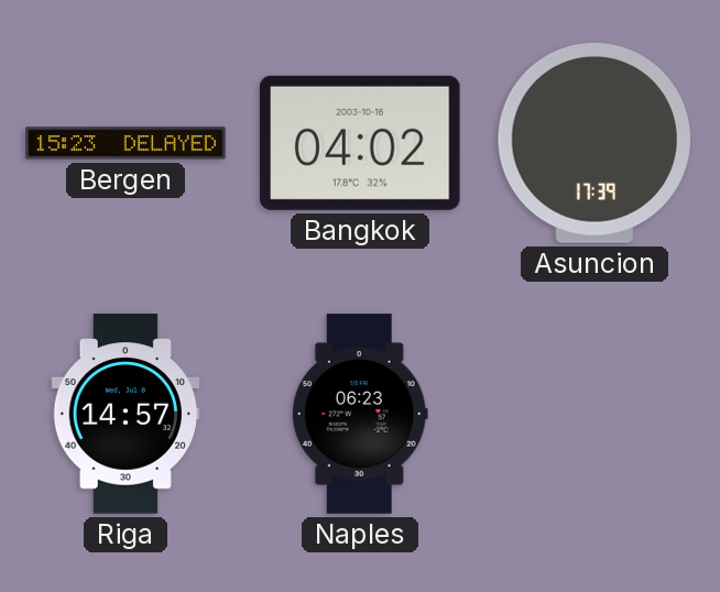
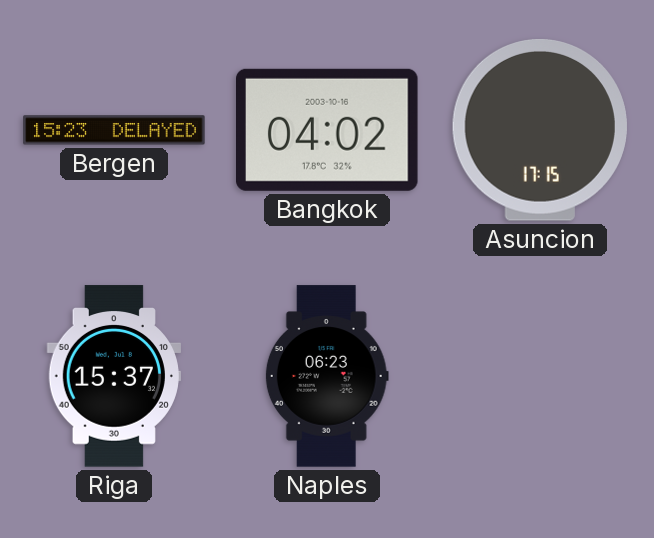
Asuncion: 17:39 -> 17:15 (540, 130)
Riga: 14:57 -> 15:37 (113, 376)
